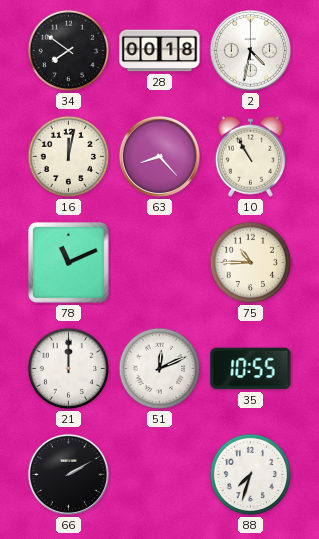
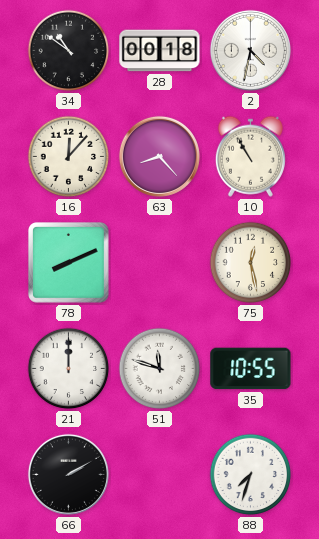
34: 7:51 -> 10:51 (69, 51)
16: 12:02 -> 12:07 (69, 157)
78: 11:11 -> 8:11 (69, 263)
75: 10:45 -> 12:28 (251, 263)
51: 12:11 -> 11:48 (160, 369)
